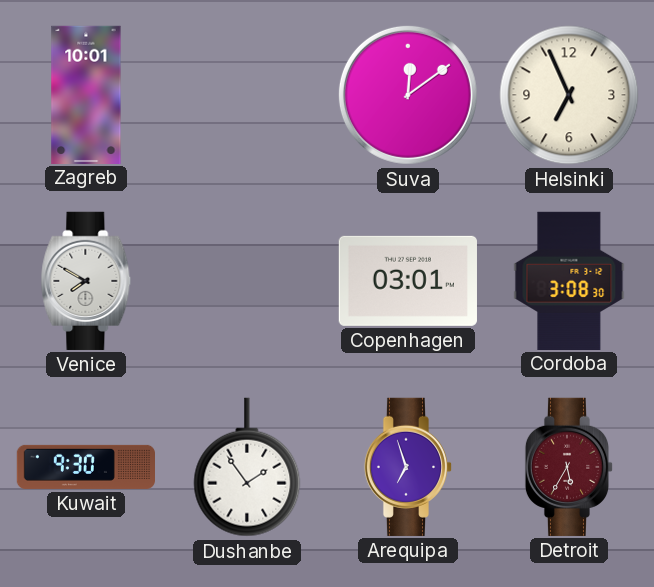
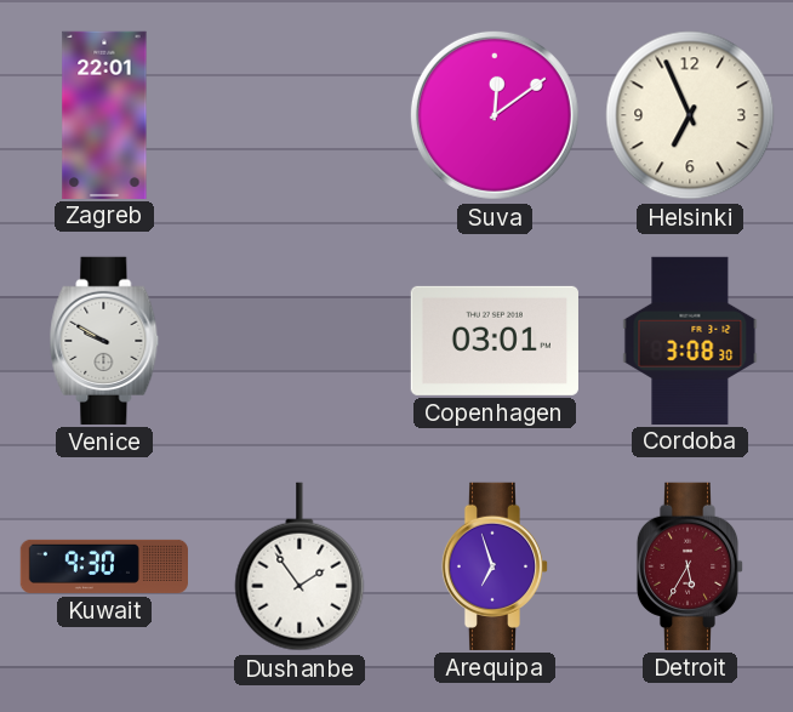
Zagreb: 10:01 -> 22:01 (104, 114)
Venice: 7:50 -> 9:50 (104, 341)
